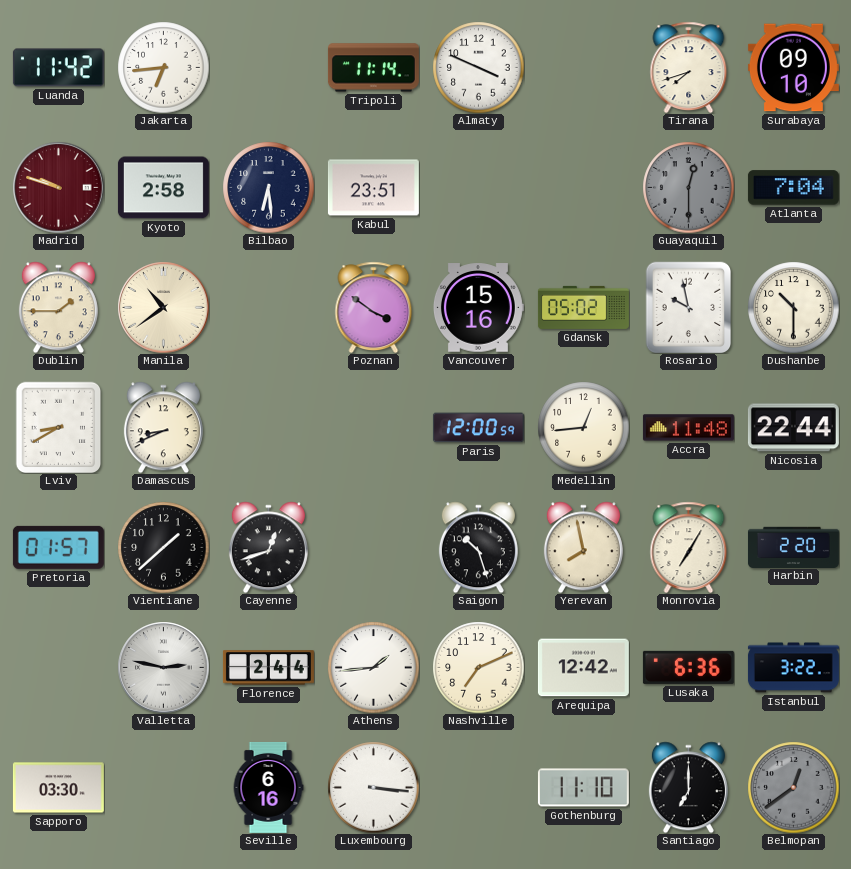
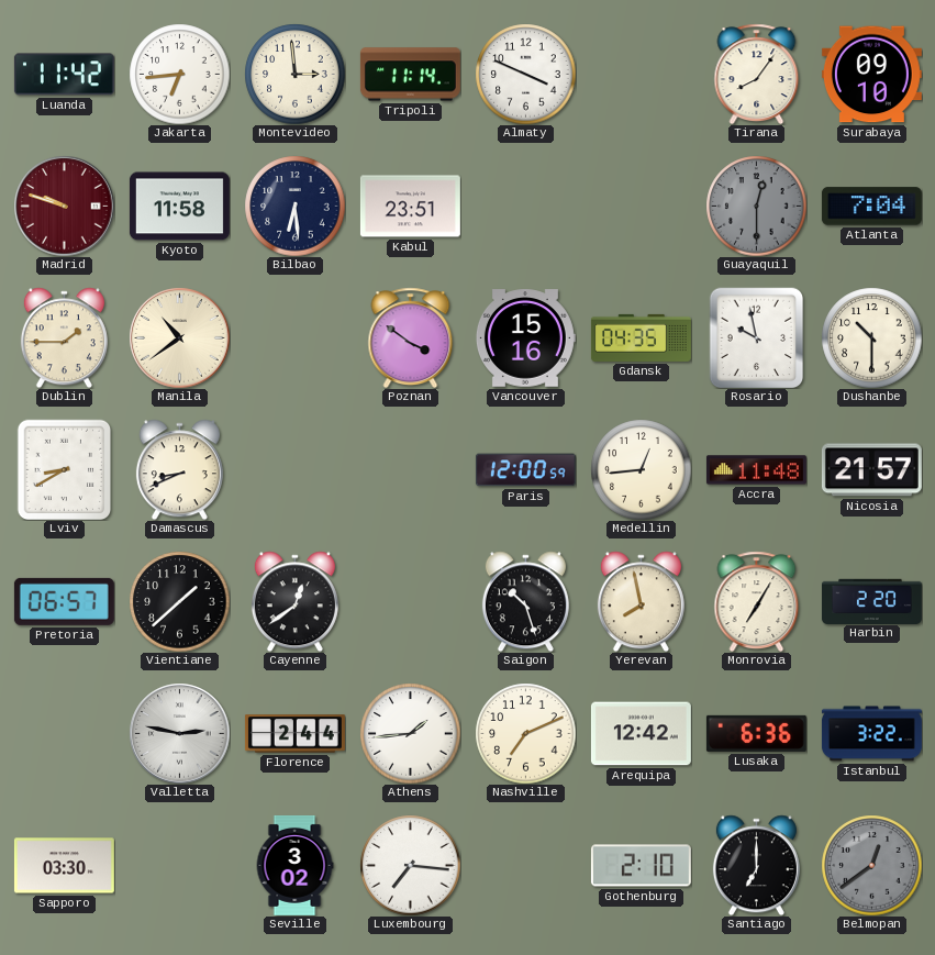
Montevideo: none -> 2:59 (294, 74)
Tirana: 7:42 -> 8:06 (757, 74)
Kyoto: 2:58 -> 11:58 (179, 207)
Gdansk: 05:02 -> 04:35 (641, 337)
Nicosia: 22:44 -> 21:57 (871, 470)
Pretoria: 01:57 -> 06:57 (64, 601)
Cayenne: 12:42 -> 12:39 (294, 601)
Seville: 6:16 -> 3:02 (294, 865)
Luxembourg: 3:16 -> 7:16 (410, 865)
Gothenburg: 11:10 -> 2:10 (641, 866)
